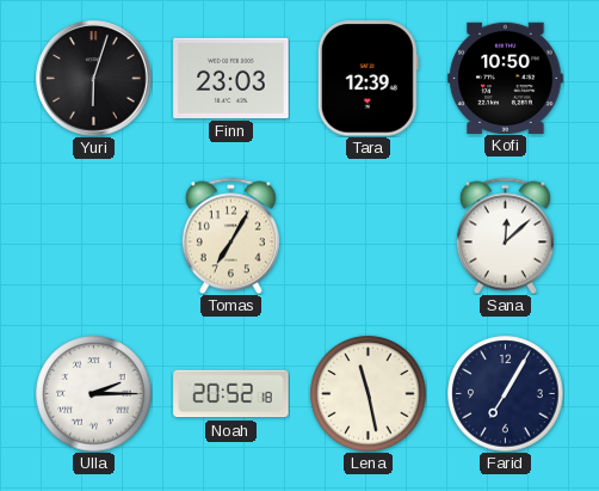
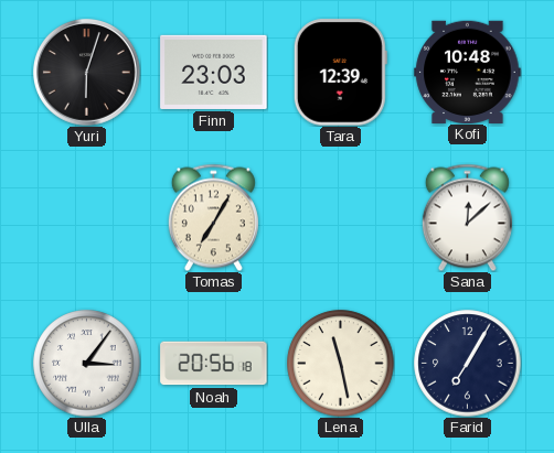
Kofi: 10:50 -> 10:48 (468, 72)
Ulla: 2:15 -> 3:06 (87, 364)
Noah: 20:52 -> 20:56 (214, 364)
